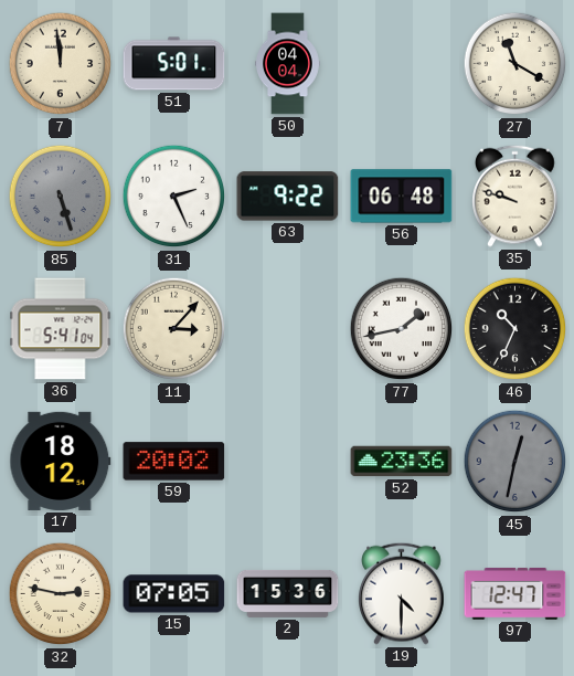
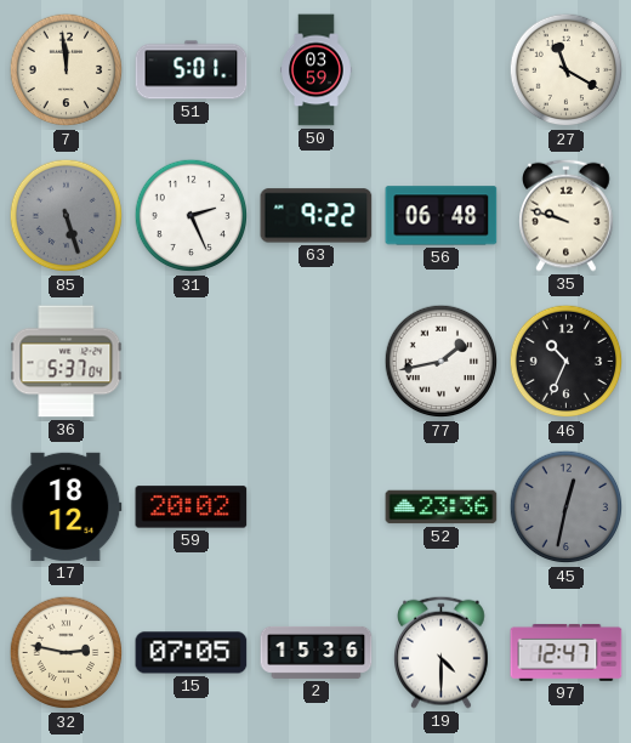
50: 04:04 -> 03:59 (317, 70)
36: 5:41 -> 5:37 (67, 362)
11: 3:07 -> none (174, 329)
